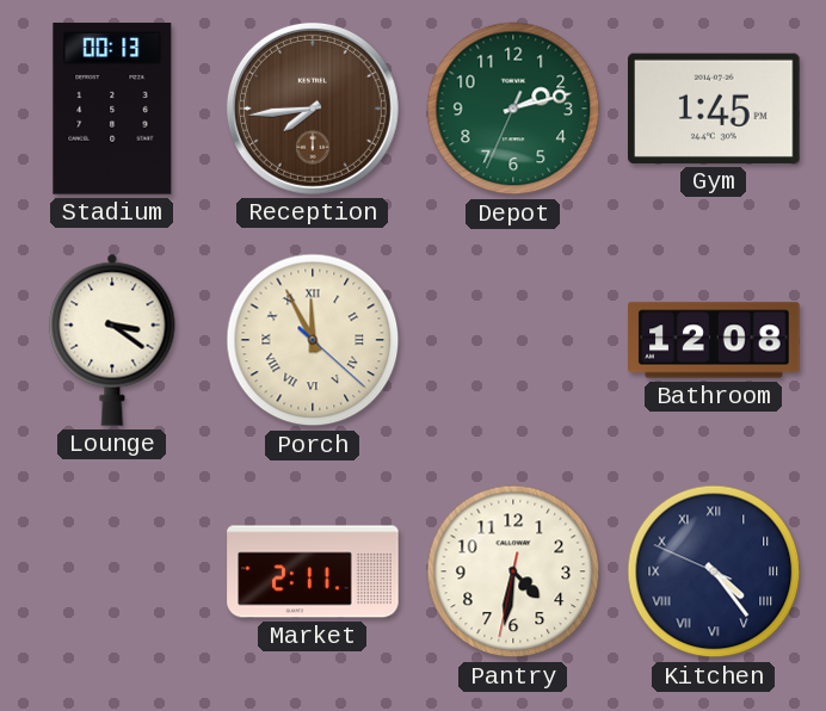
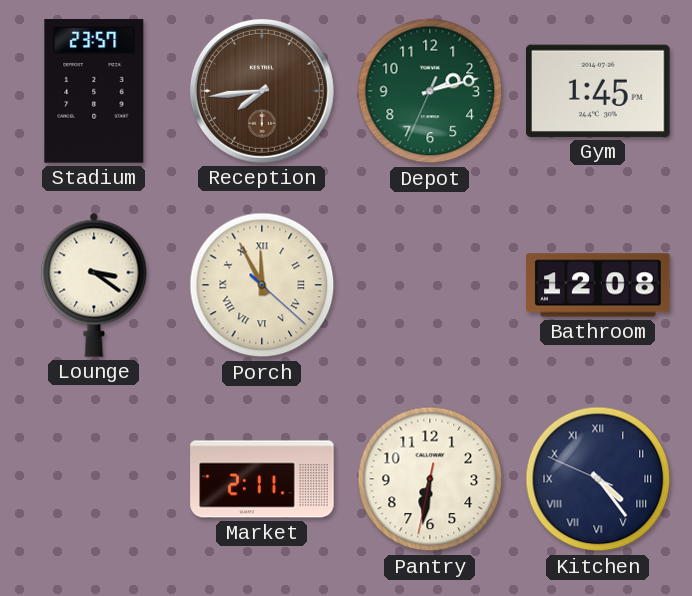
Stadium: 00:13 -> 23:57 (94, 91)
Pantry: 4:31 -> 6:31 (430, 479)
